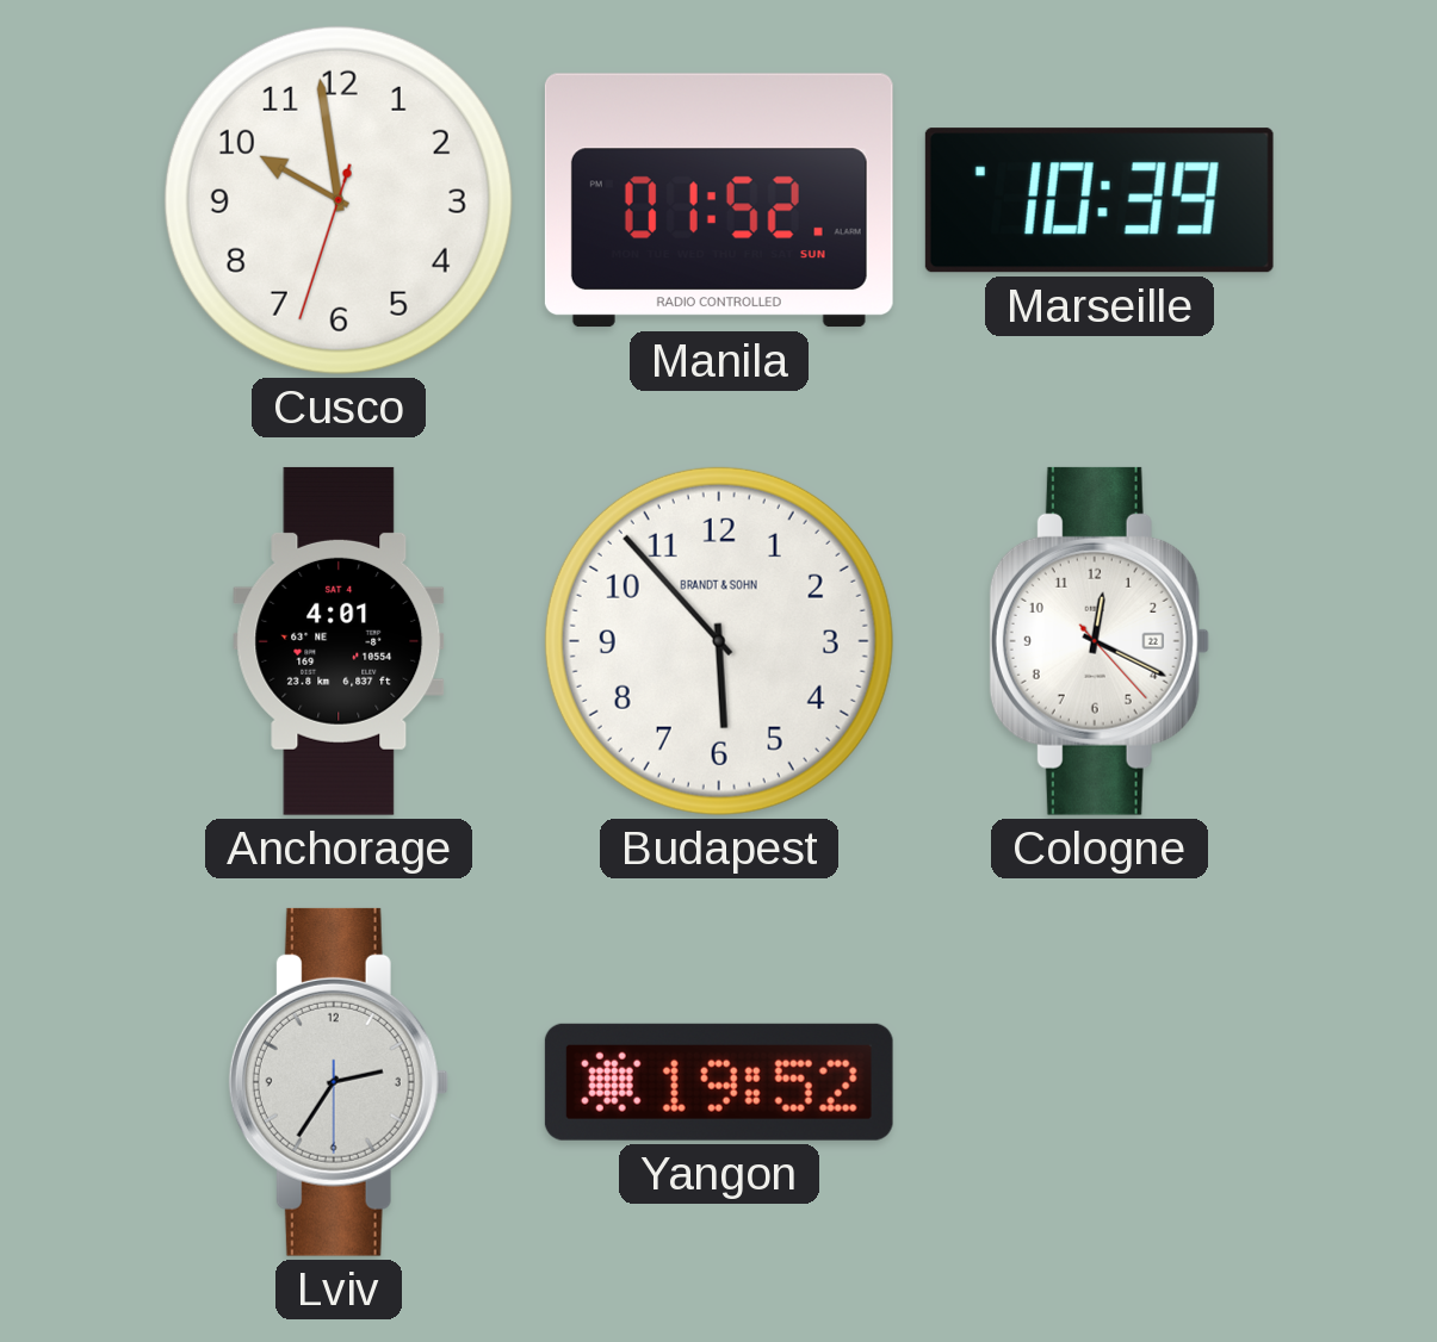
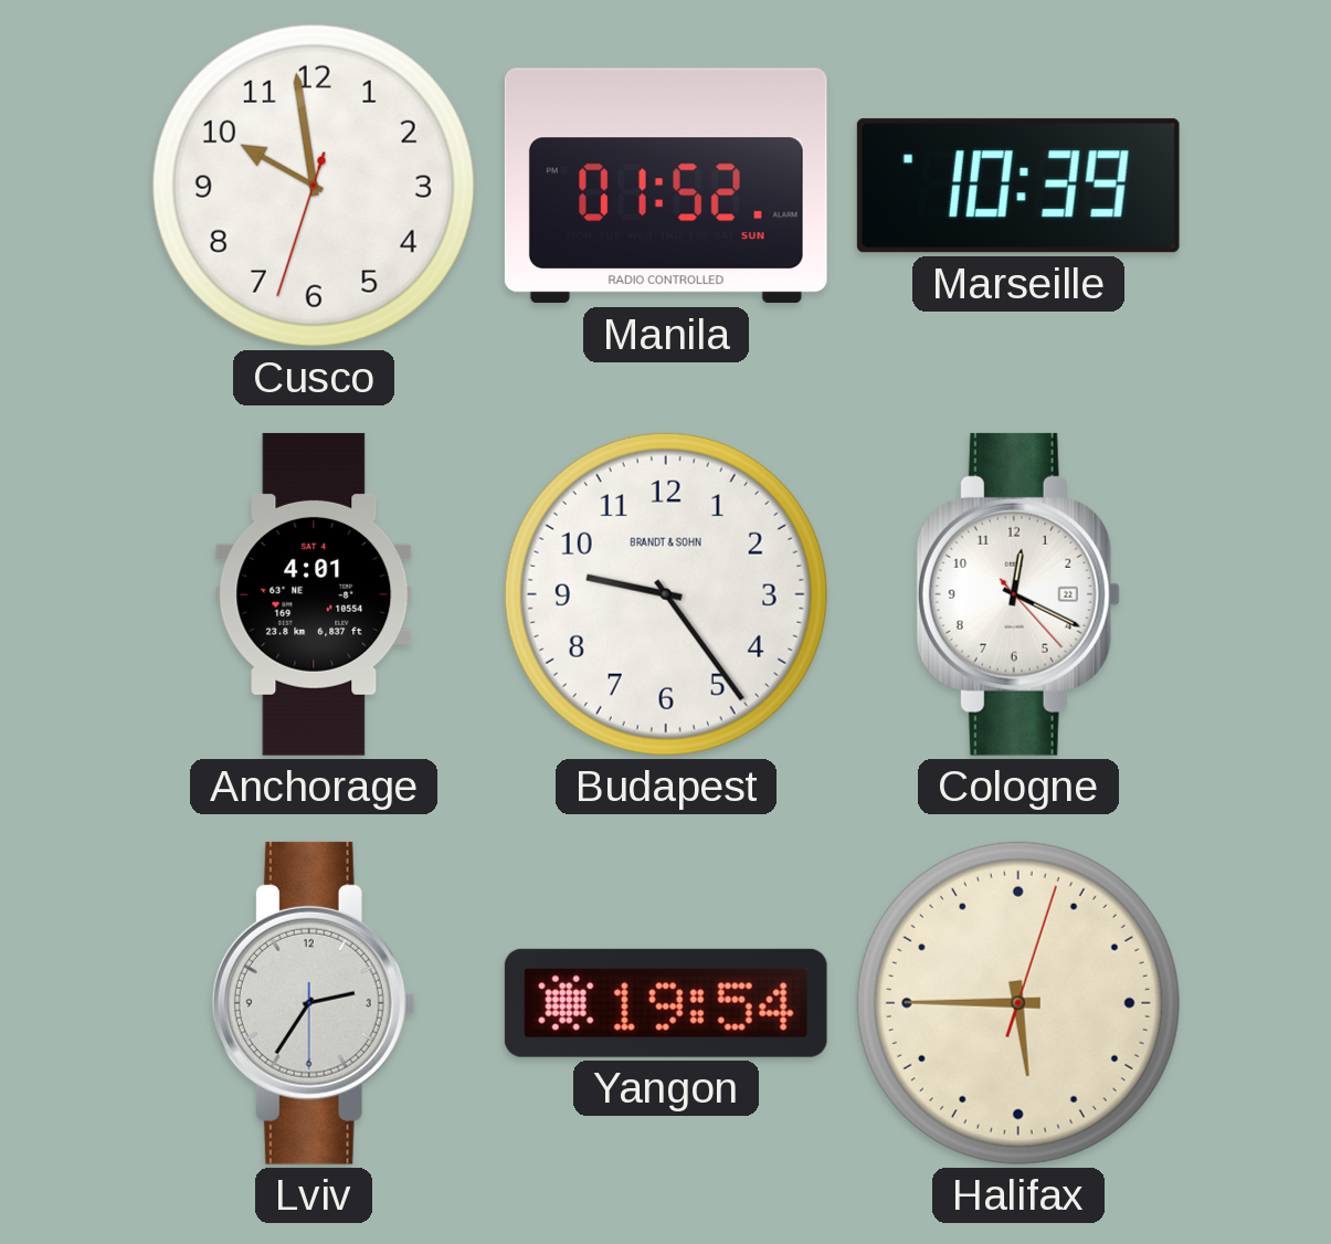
Budapest: 5:53 -> 9:24 (666, 594)
Yangon: 19:52 -> 19:54 (666, 1003)
Halifax: none -> 5:45 (1018, 1003)
